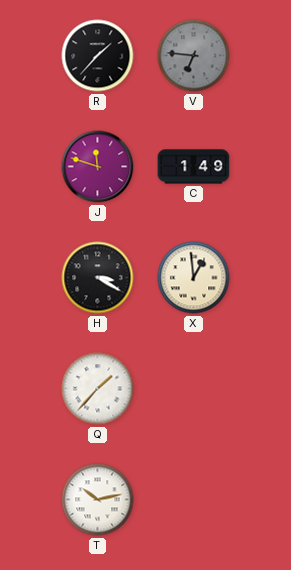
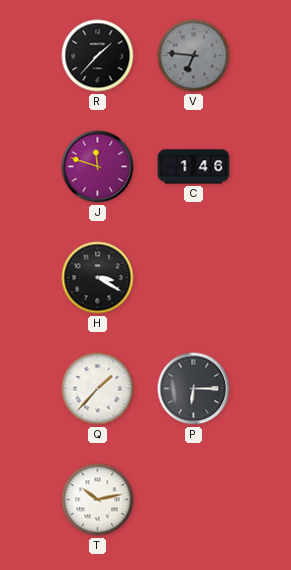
C: 1:49 -> 1:46 (194, 167)
X: 12:59 -> none (194, 278)
P: none -> 6:15 (194, 389)
